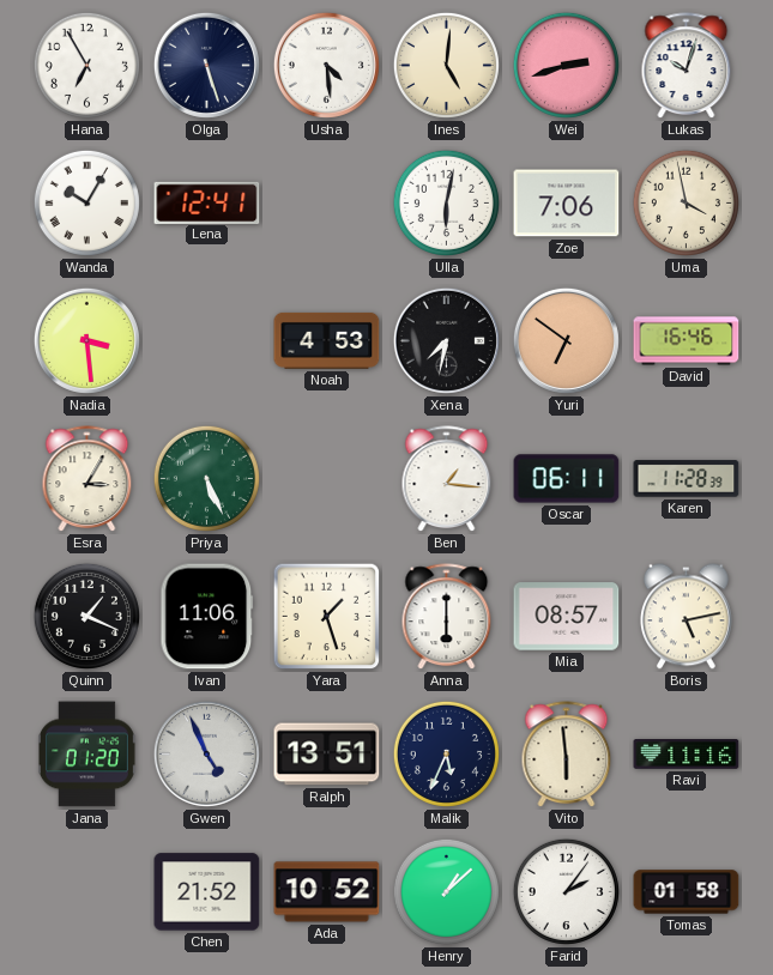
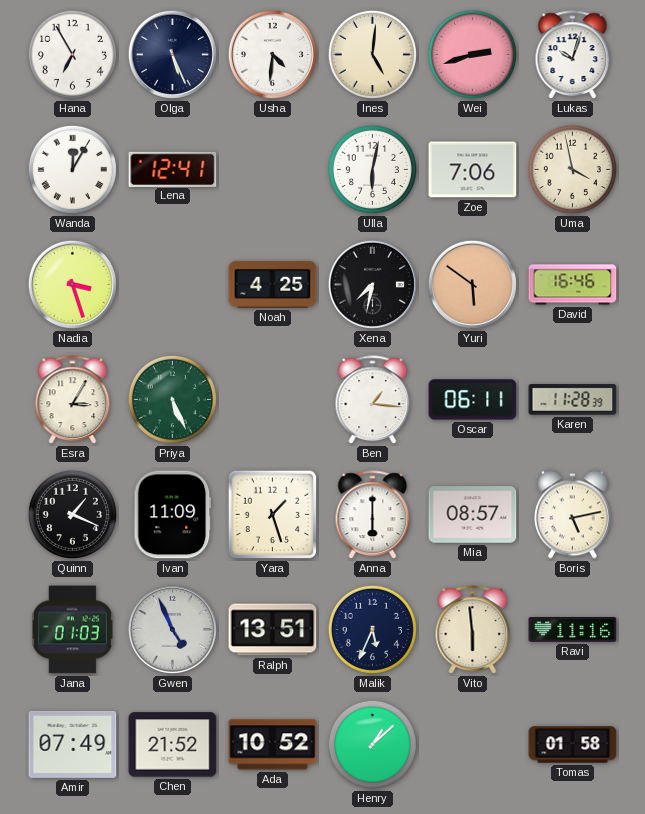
Olga: 5:27 -> 5:26 (172, 54)
Usha: 4:29 -> 4:31 (272, 54)
Wanda: 10:05 -> 12:05 (72, 169)
Nadia: 3:29 -> 3:27 (72, 284)
Noah: 4:53 -> 4:25 (273, 284)
Yuri: 6:51 -> 5:51 (472, 284)
Ivan: 11:06 -> 11:09 (173, 515)
Jana: 01:20 -> 01:03 (72, 630)
Amir: none -> 07:49 (73, 744)
Farid: 2:06 -> none (566, 891)
